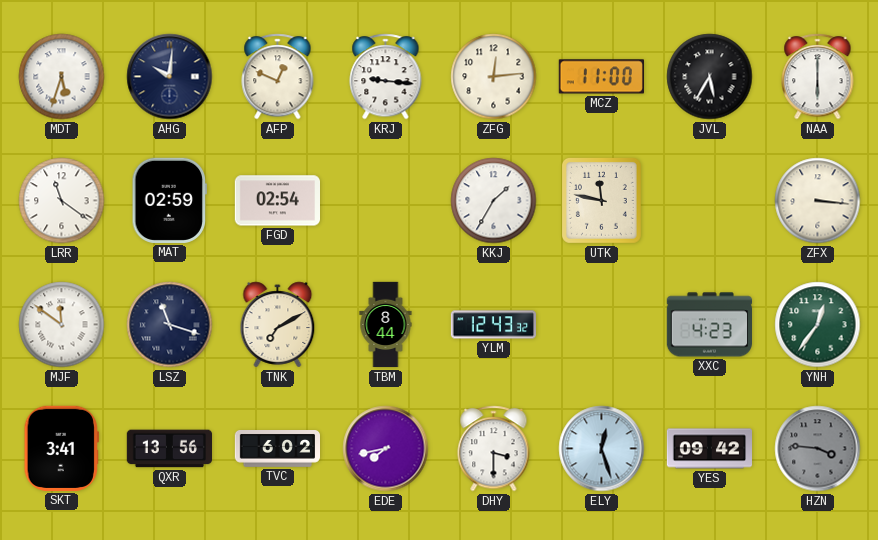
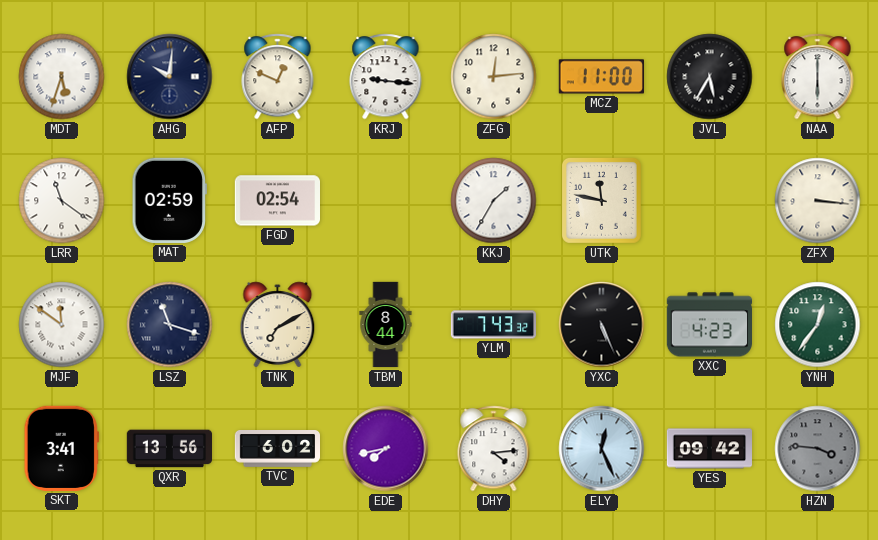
YLM: 12:43 -> 7:43 (493, 325)
YXC: none -> 5:26 (602, 325)
DHY: 3:30 -> 4:14 (494, 449)
ELY: 12:27 -> 12:26 (602, 449)
